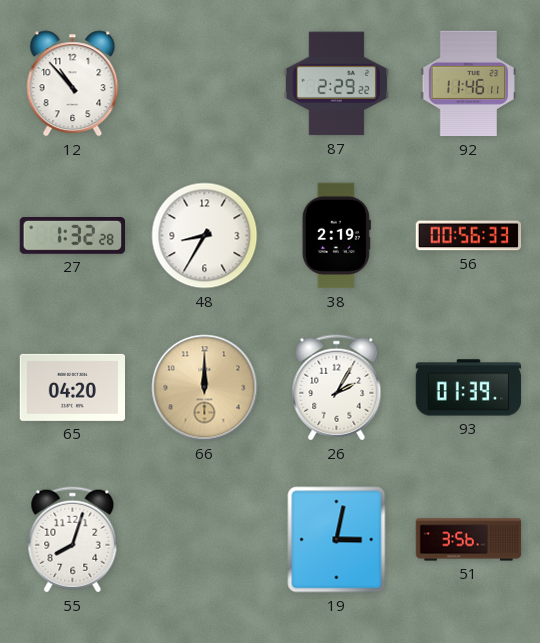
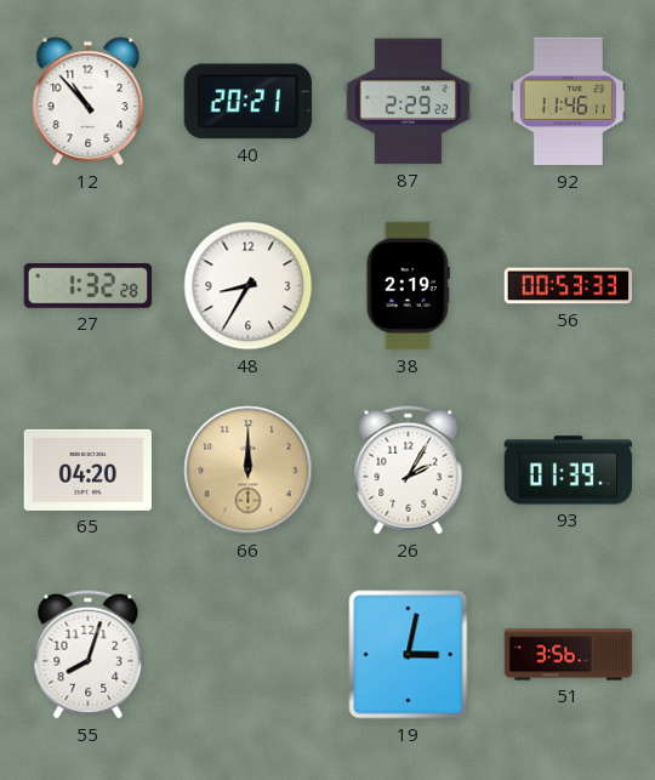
40: none -> 20:21 (247, 102)
56: 00:56 -> 00:53 (569, 286)
